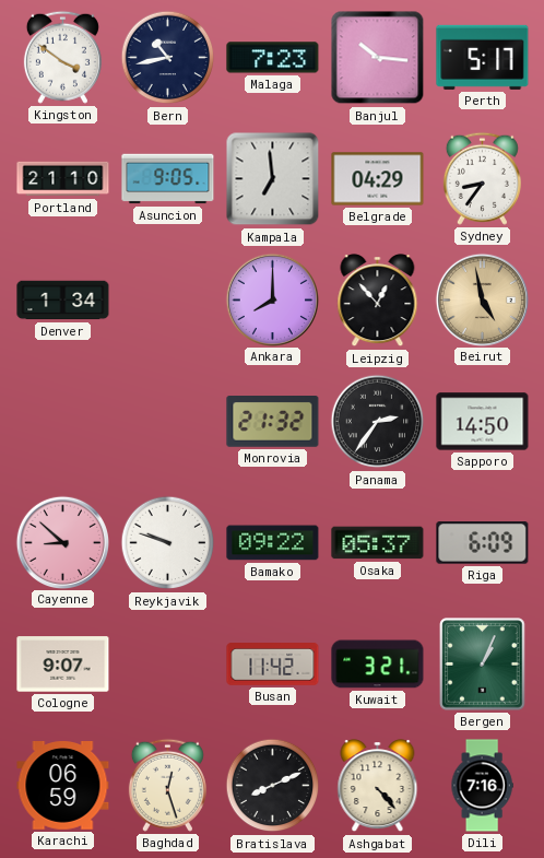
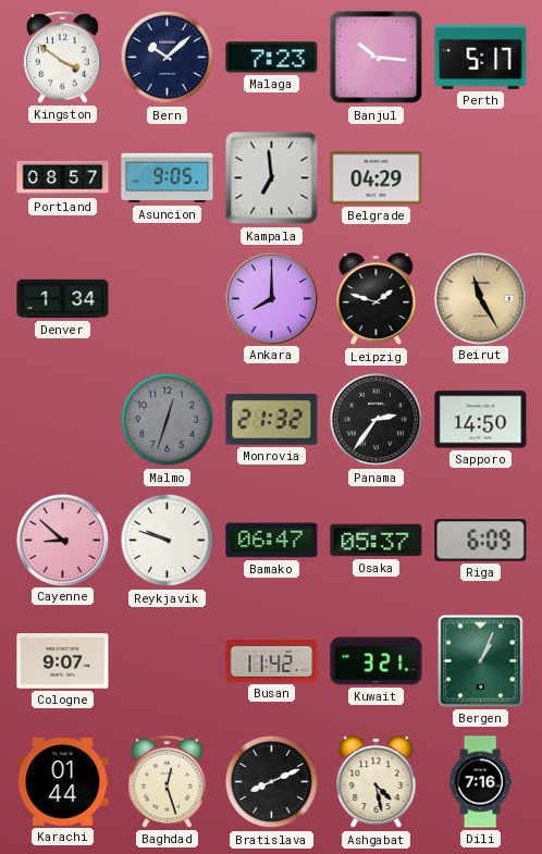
Bern: 10:43 -> 10:08 (168, 58)
Portland: 21:10 -> 08:57 (63, 178)
Sydney: 8:36 -> none (482, 178)
Leipzig: 12:53 -> 1:48 (377, 299)
Beirut: 4:58 -> 11:25 (480, 298)
Malmo: none -> 12:33 (168, 420)
Bamako: 09:22 -> 06:47 (272, 541)
Karachi: 06:59 -> 01:44 (63, 782)
Ashgabat: 4:23 -> 4:28 (377, 782)
